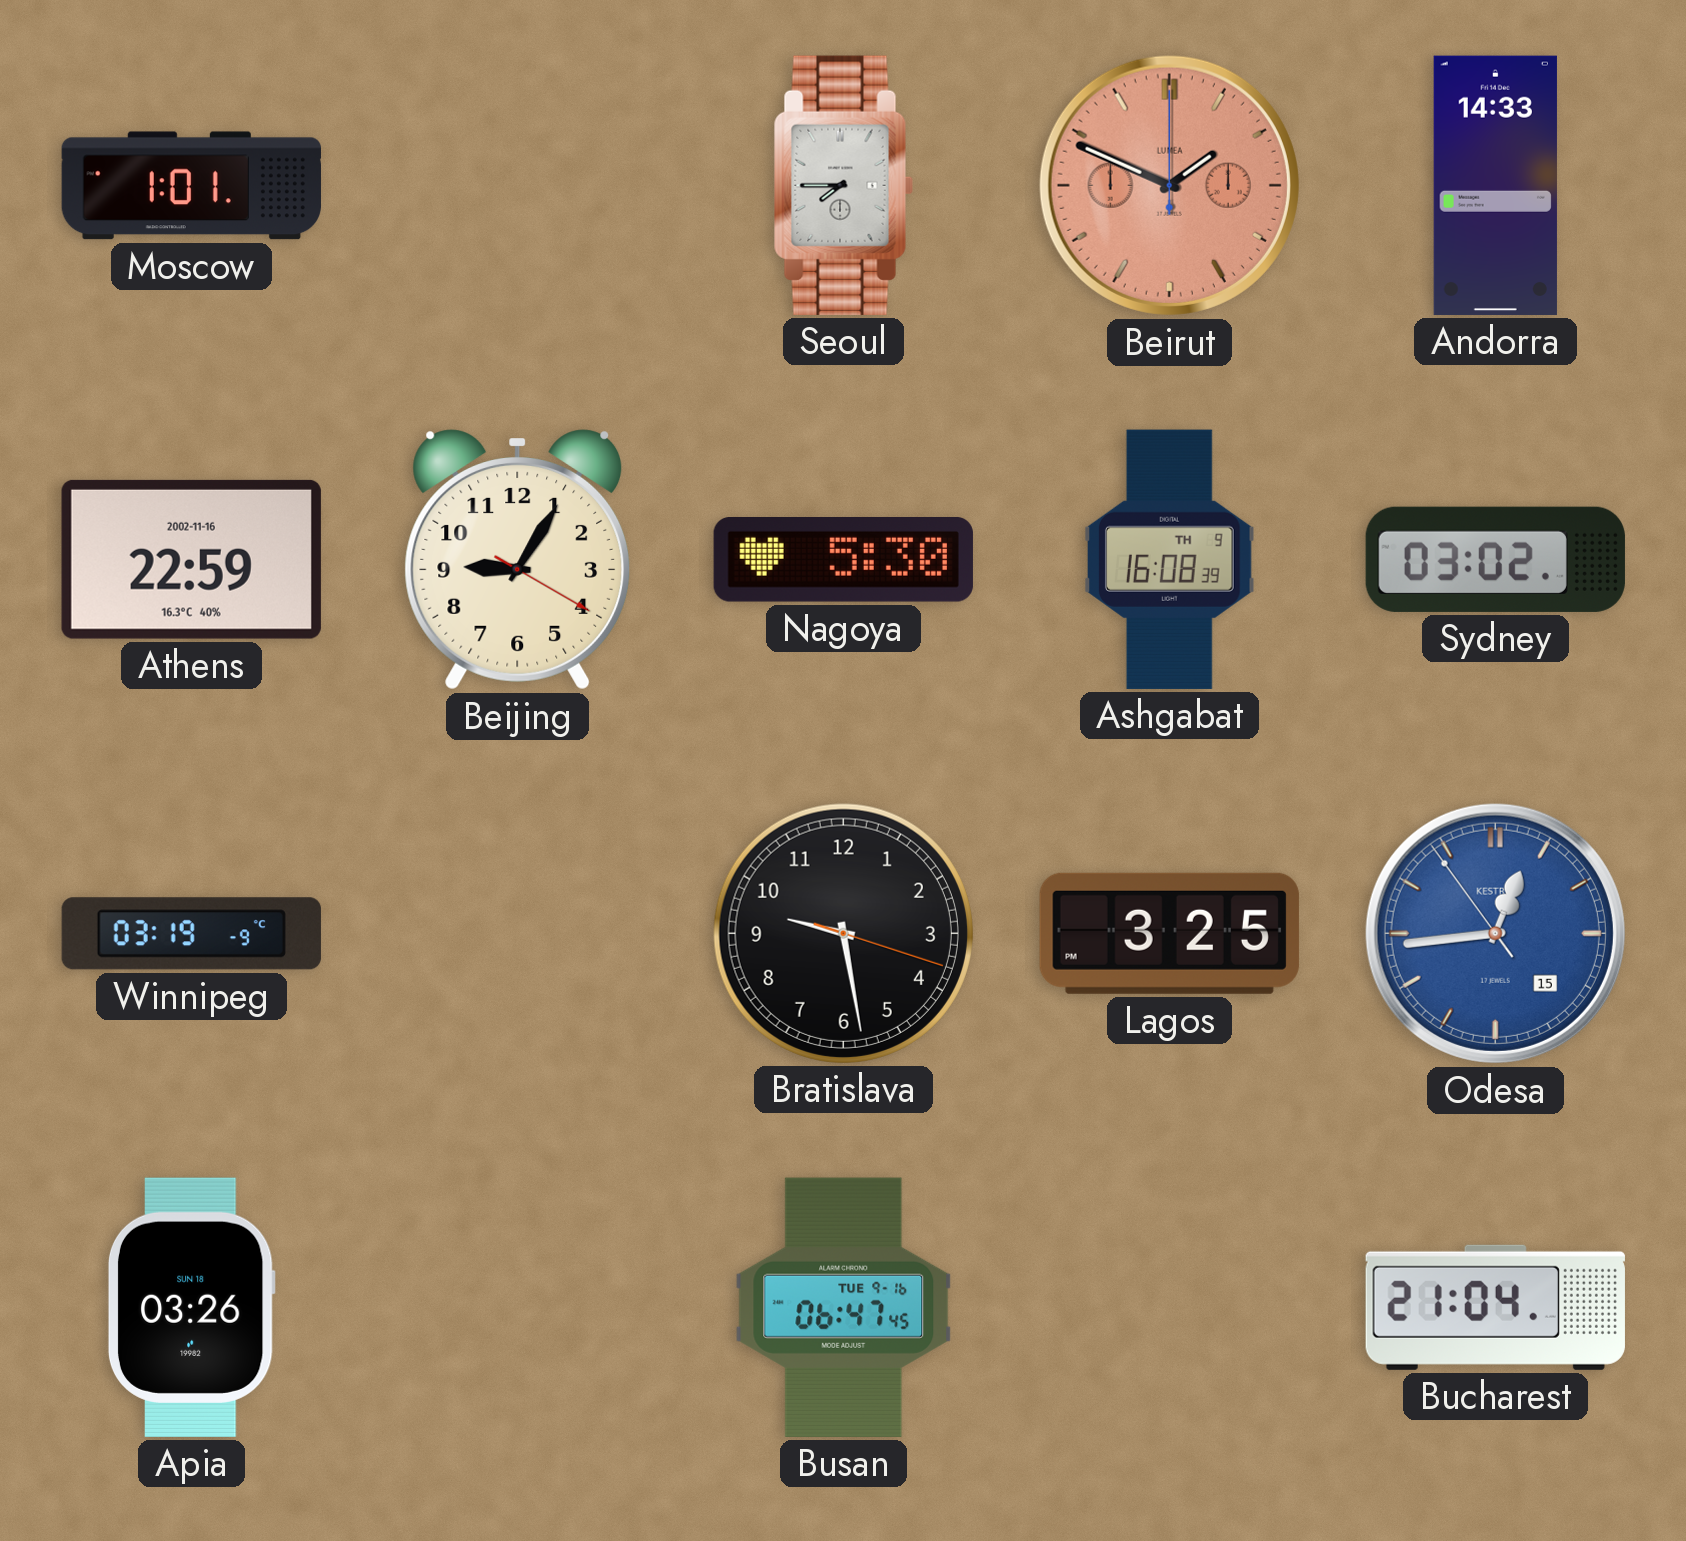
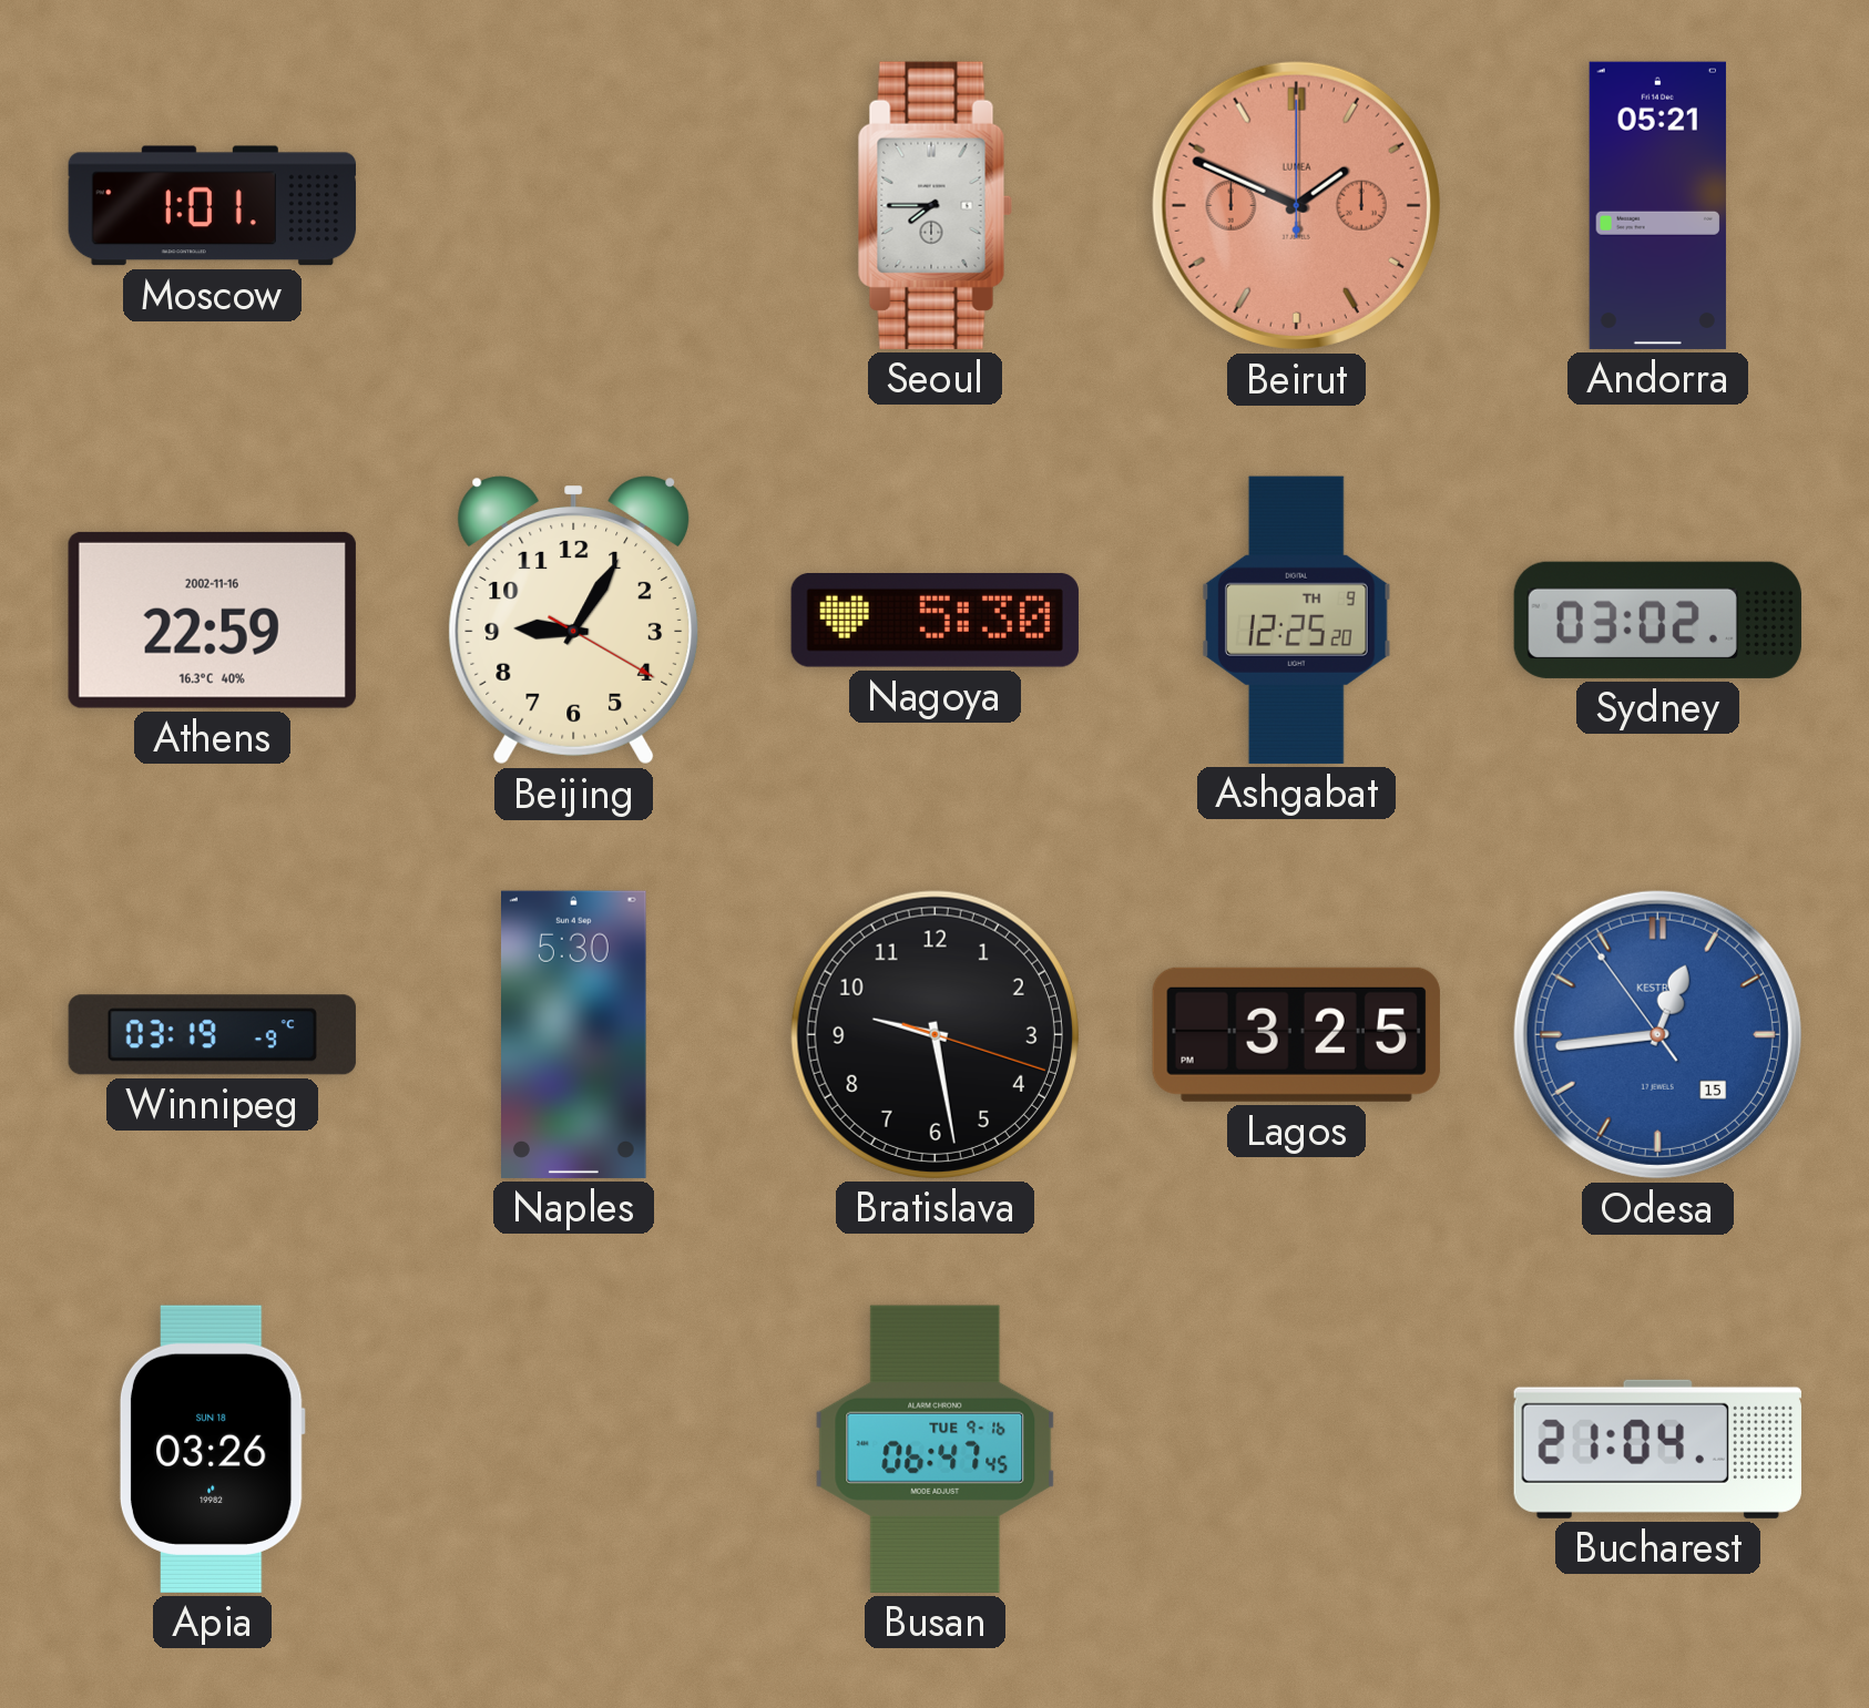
Andorra: 14:33 -> 05:21 (1657, 205)
Ashgabat: 16:08 -> 12:25 (1296, 620)
Naples: none -> 5:30 (574, 1034)
